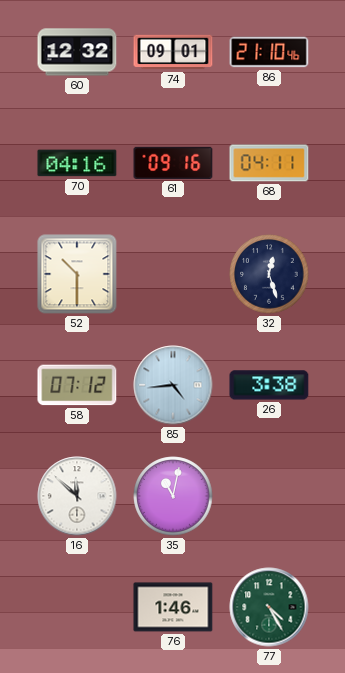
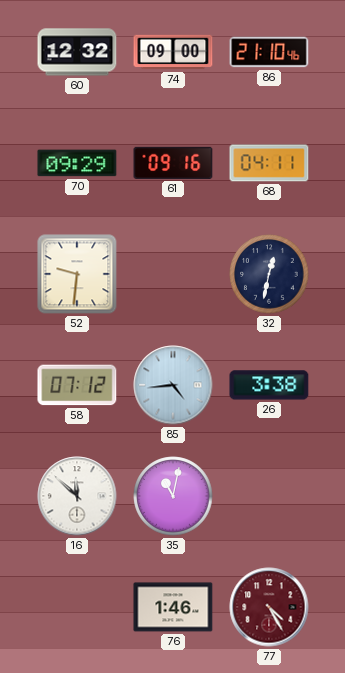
74: 09:01 -> 09:00 (173, 52)
70: 04:16 -> 09:29 (77, 163)
52: 10:30 -> 9:31 (77, 274)
32: 12:27 -> 12:32 (269, 274)
77 dial: green -> burgundy (269, 607)
